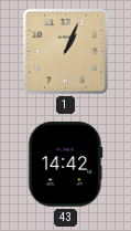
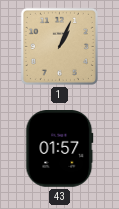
43: 14:42 -> 01:57 (59, 149)
